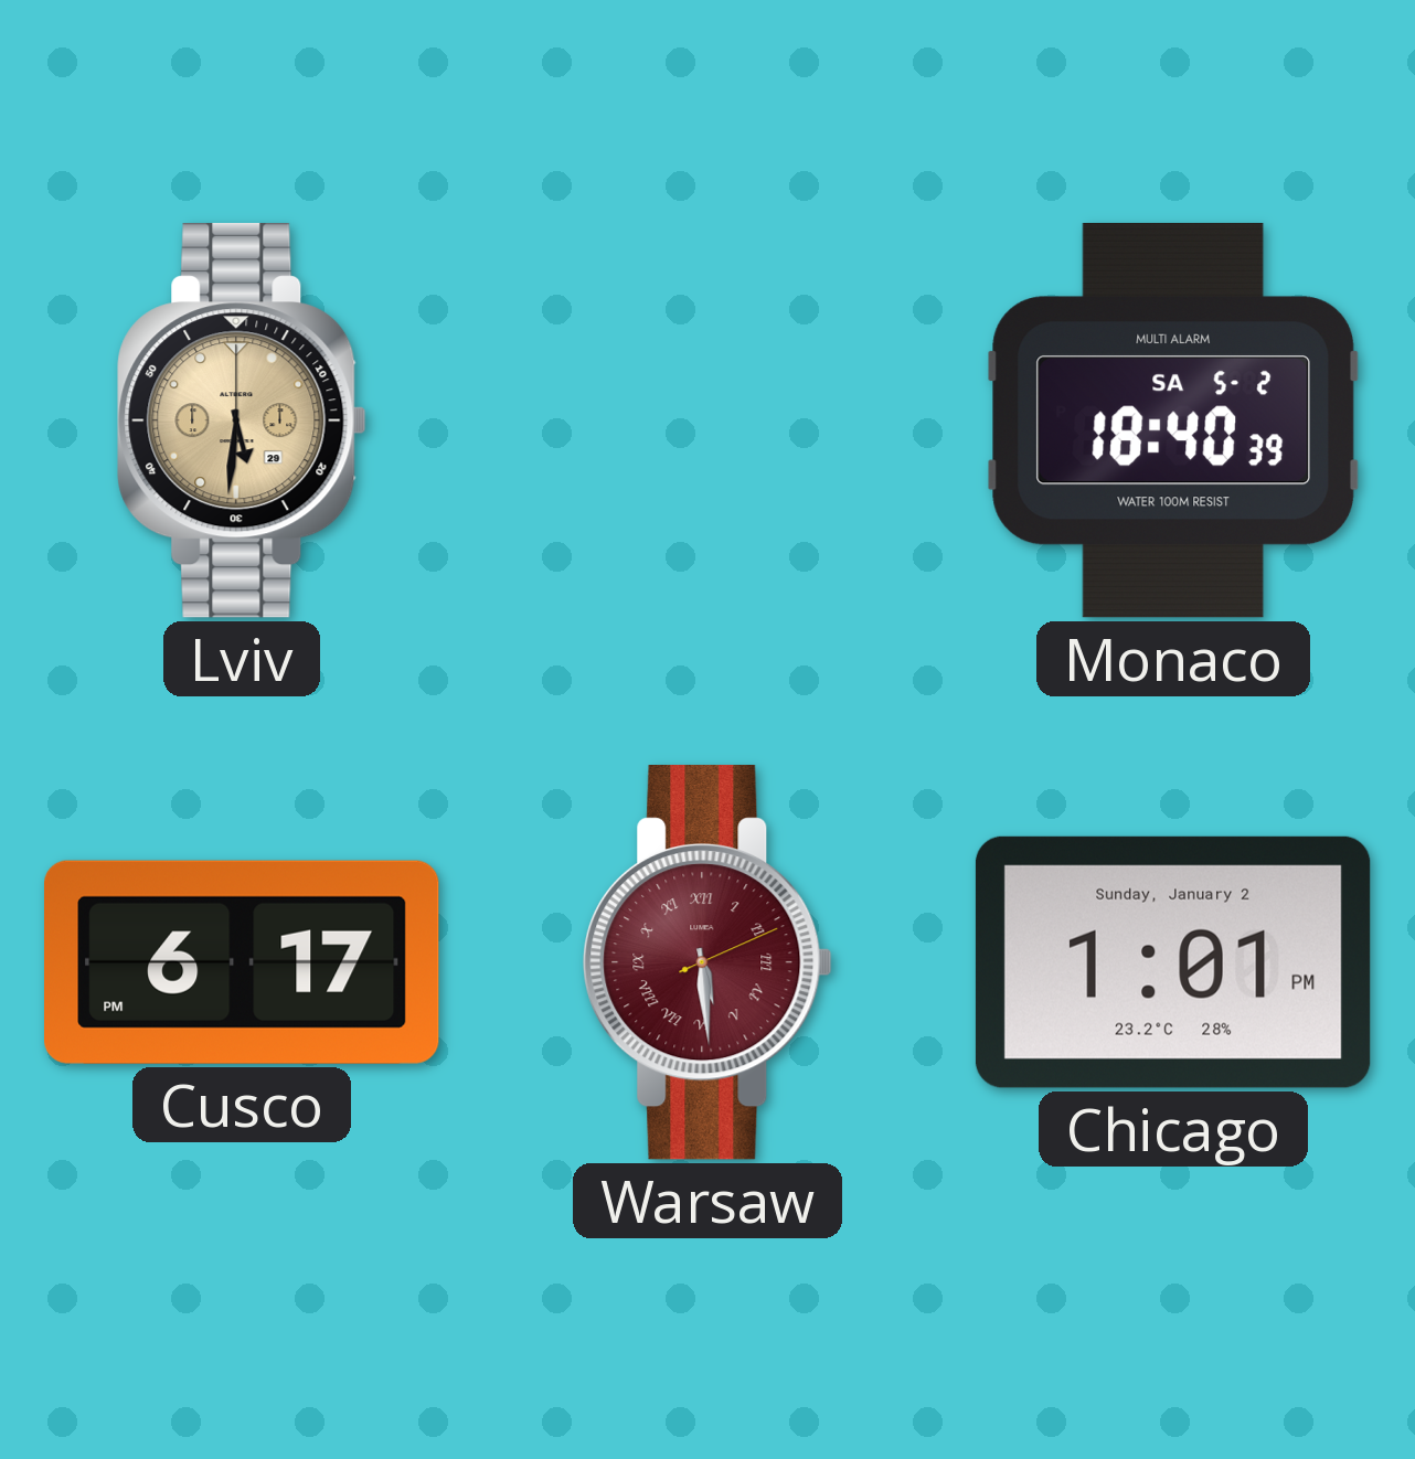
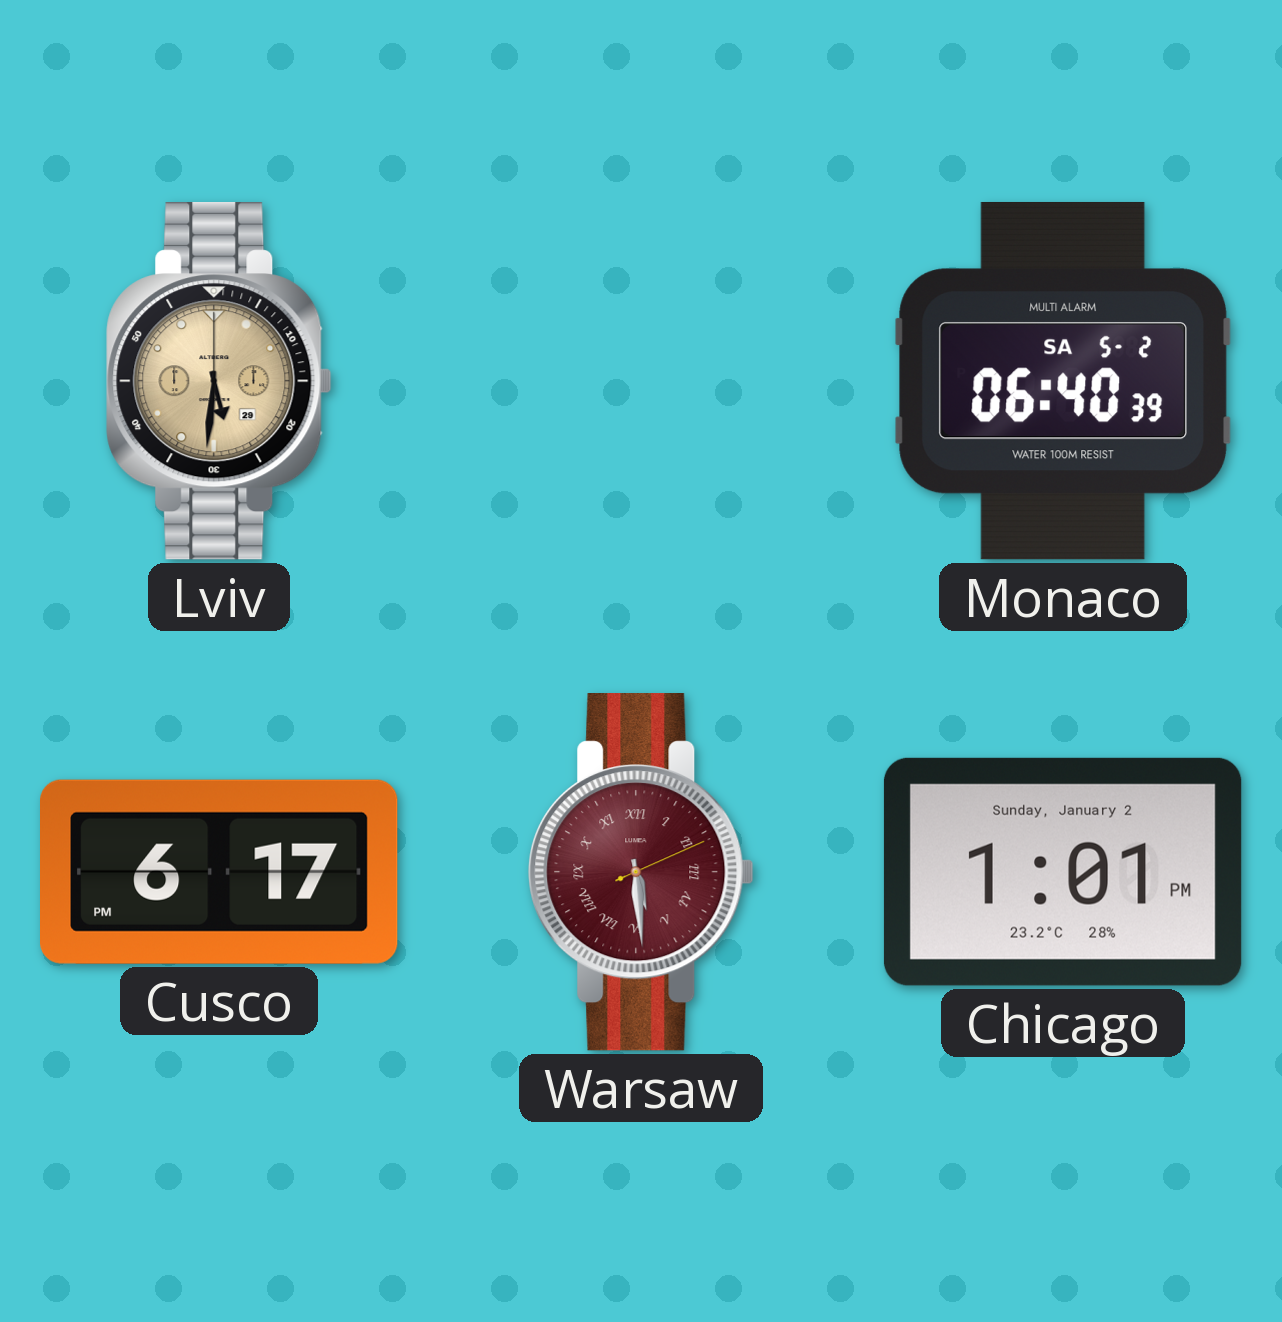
Monaco: 18:40 -> 06:40 (1063, 381)
